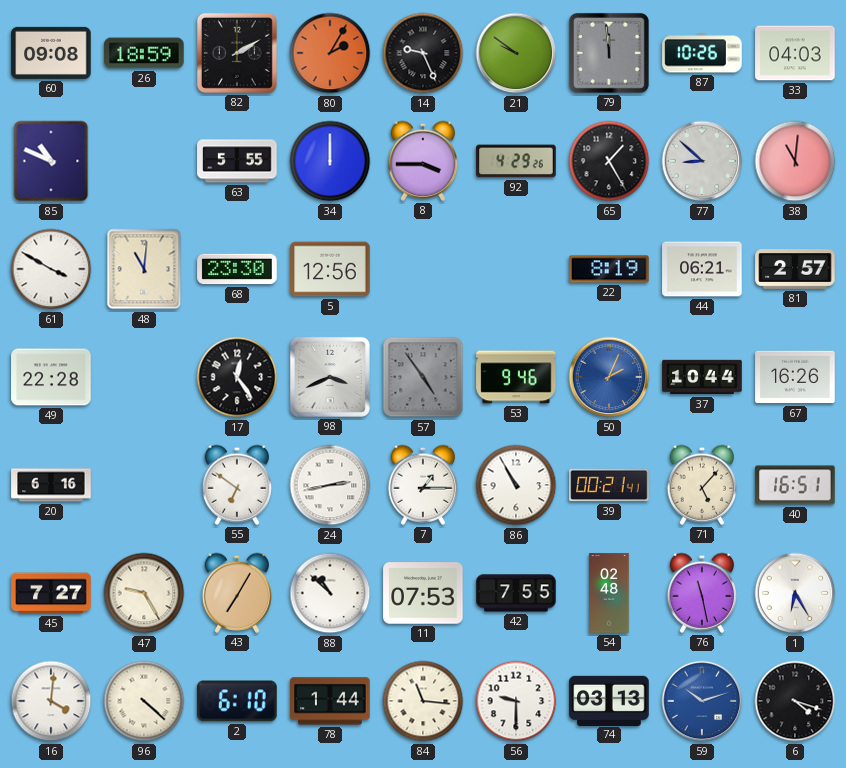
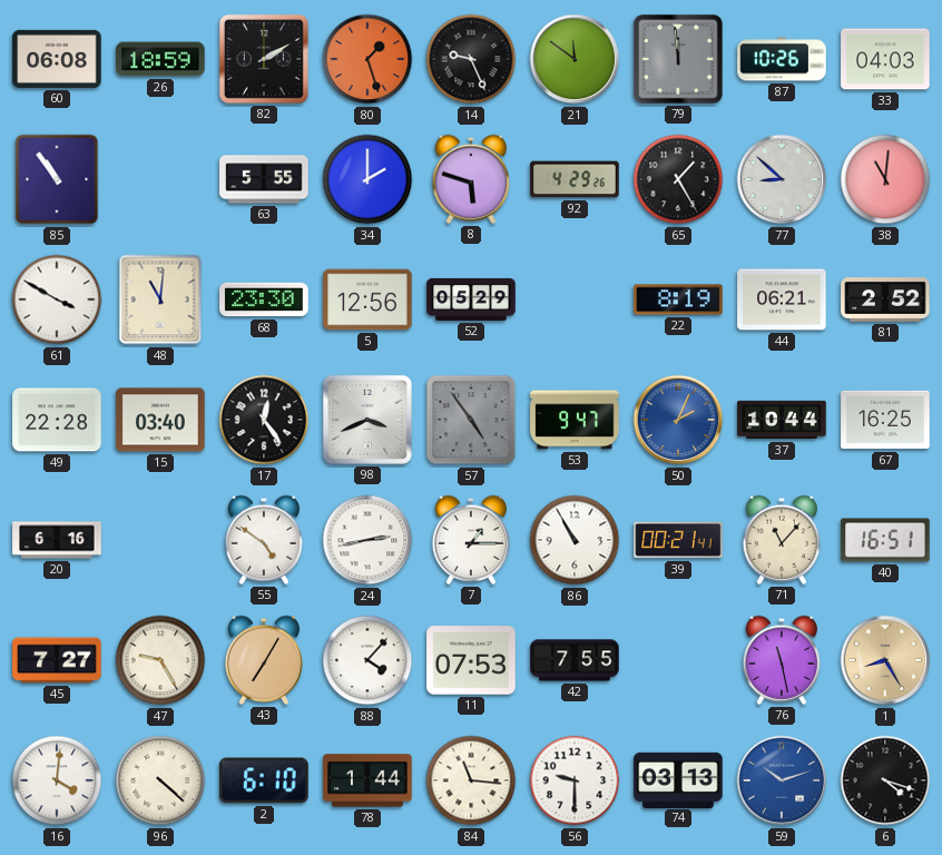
60: 09:08 -> 06:08 (57, 59)
80: 2:05 -> 1:27 (367, 59)
21: 9:51 -> 11:51 (575, 59)
85: 10:49 -> 10:54 (57, 179)
34: 12:00 -> 2:00 (367, 179)
8: 3:45 -> 5:48 (470, 179)
52: none -> 05:29 (471, 299)
81: 2:57 -> 2:52 (885, 301)
15: none -> 03:40 (160, 420)
53: 9:46 -> 9:47 (575, 420)
67: 16:26 -> 16:25 (885, 420)
55: 6:51 -> 4:51 (263, 540)
71: 5:07 -> 11:07 (781, 540)
88: 10:52 -> 4:07 (367, 660)
54: 02:48 -> none (609, 593)
1: 6:25 -> 8:25 (885, 660)
1 dial: white -> champagne (885, 660)
